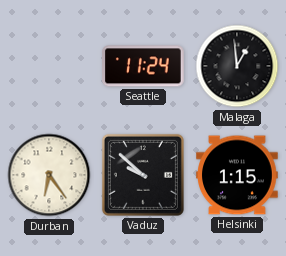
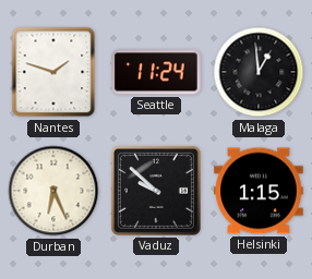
Nantes: none -> 1:48 (53, 72)
Durban: 6:24 -> 6:26 (53, 191)
